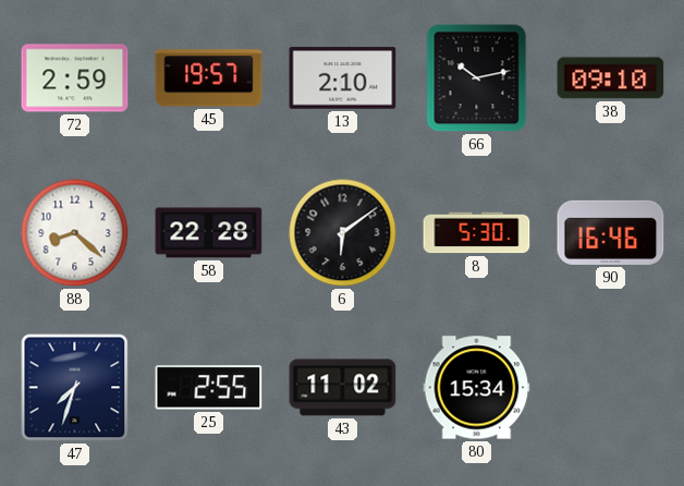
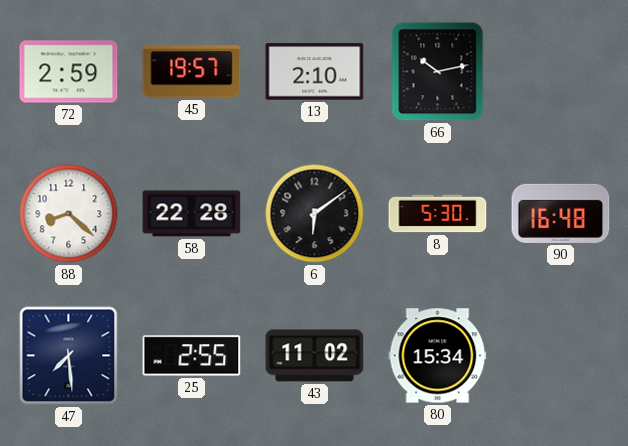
38: 09:10 -> none (611, 78)
90: 16:46 -> 16:48 (561, 213)
47: 7:33 -> 7:29 (69, 356)
